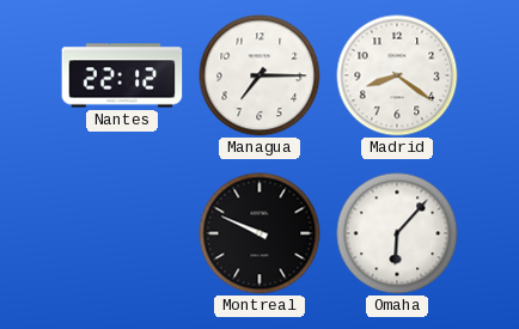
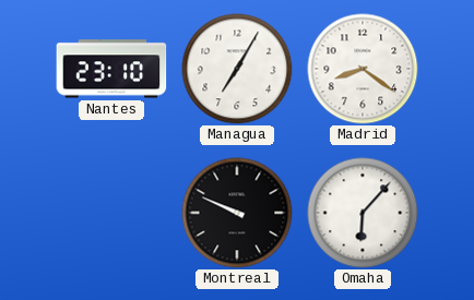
Nantes: 22:12 -> 23:10 (111, 69)
Managua: 7:15 -> 7:05 (237, 69)
